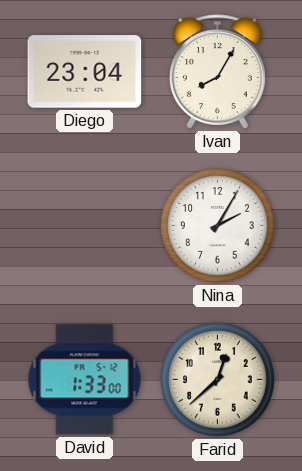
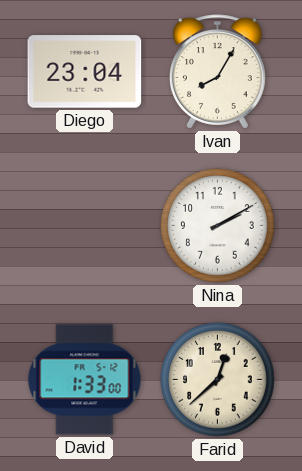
Nina: 2:05 -> 2:10 (218, 226)
